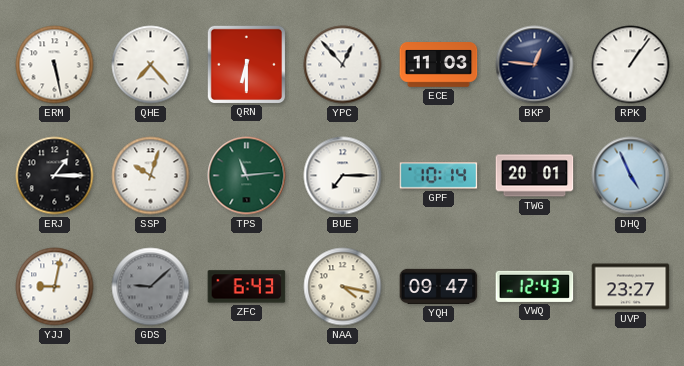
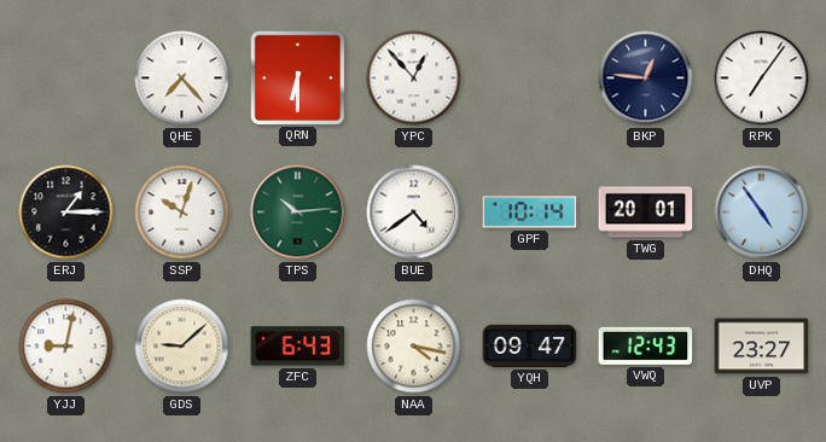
ERM: 5:28 -> none (55, 65)
ECE: 11:03 -> none (439, 65)
RPK: 1:06 -> 7:06 (762, 78)
TPS: 11:14 -> 10:14 (298, 213)
BUE: 7:15 -> 4:39 (414, 213)
DHQ: 4:56 -> 4:54 (762, 213)
GDS dial: grey -> cream (182, 347)
